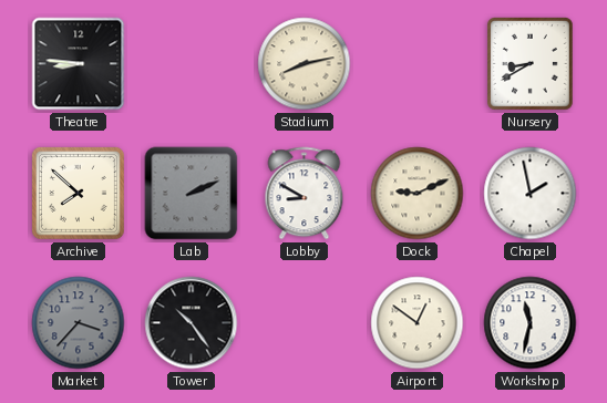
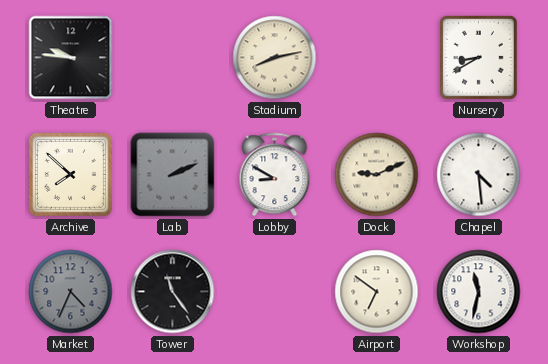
Theatre: 8:46 -> 9:46 (71, 58)
Chapel: 1:58 -> 4:29 (479, 175)
Market: 3:37 -> 4:34 (71, 292)
Tower: 10:24 -> 11:24 (173, 292)
Airport: 12:51 -> 6:51 (377, 292)
